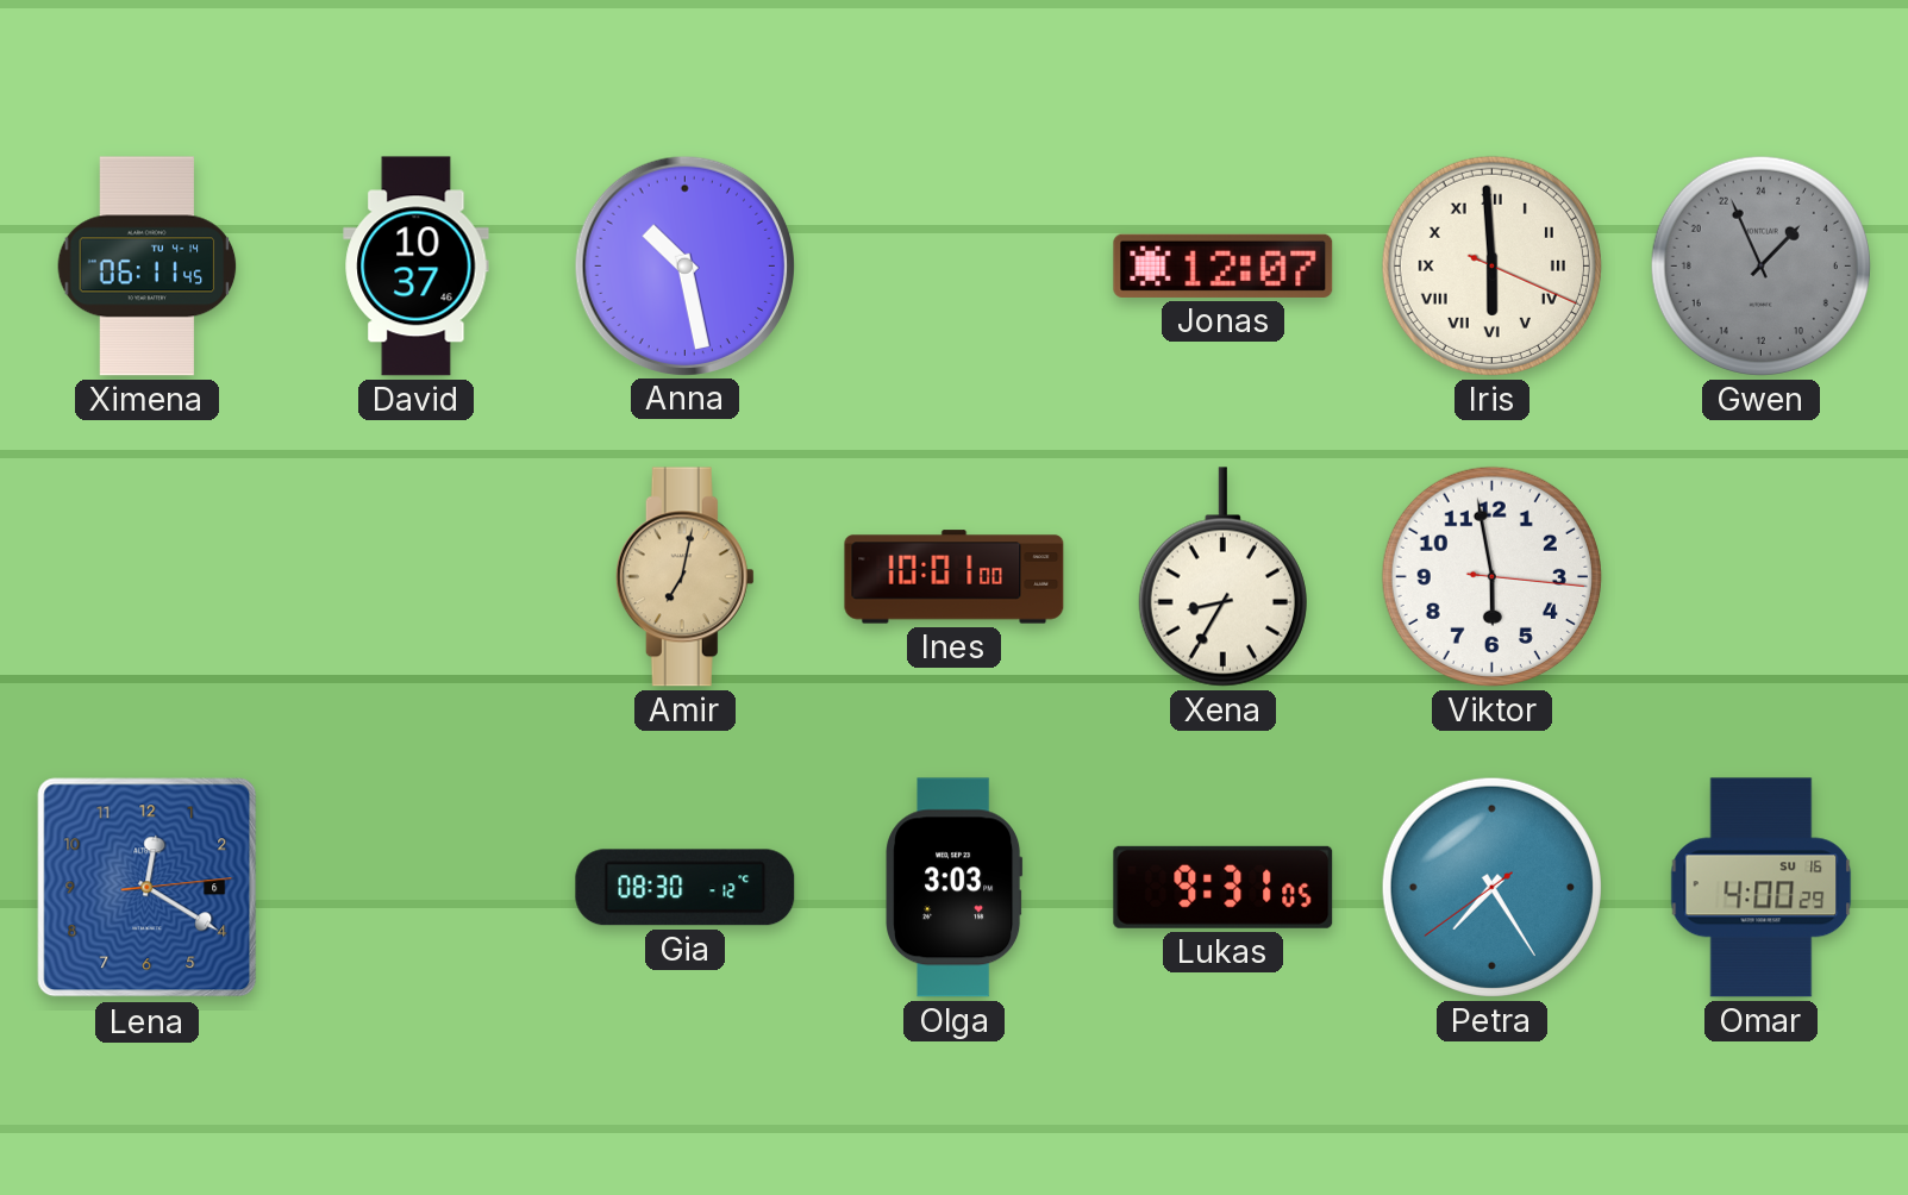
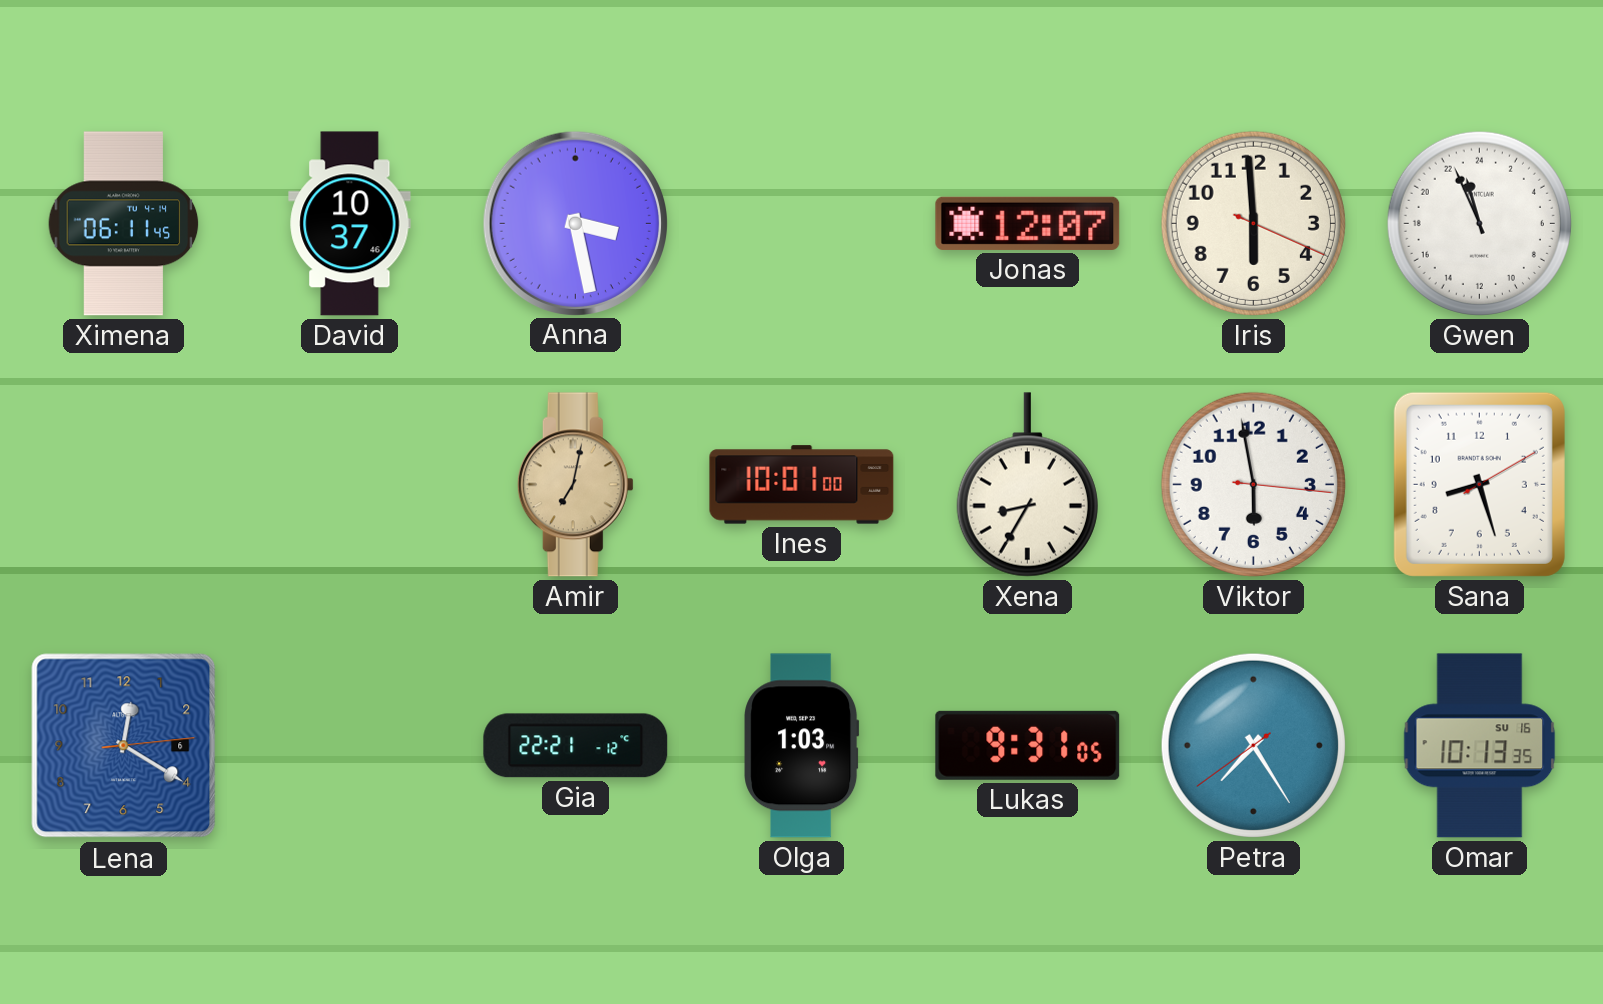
Anna: 10:28 -> 3:28 (575, 223)
Iris numerals: Roman -> Arabic (1253, 223)
Gwen: 2:56 -> 22:56 (1479, 223)
Gwen dial: grey -> white (1479, 223)
Sana: none -> 8:27 (1479, 484)
Gia: 08:30 -> 22:21 (576, 746)
Olga: 3:03 -> 1:03 (802, 746)
Omar: 4:00 -> 10:13 (1480, 746)
